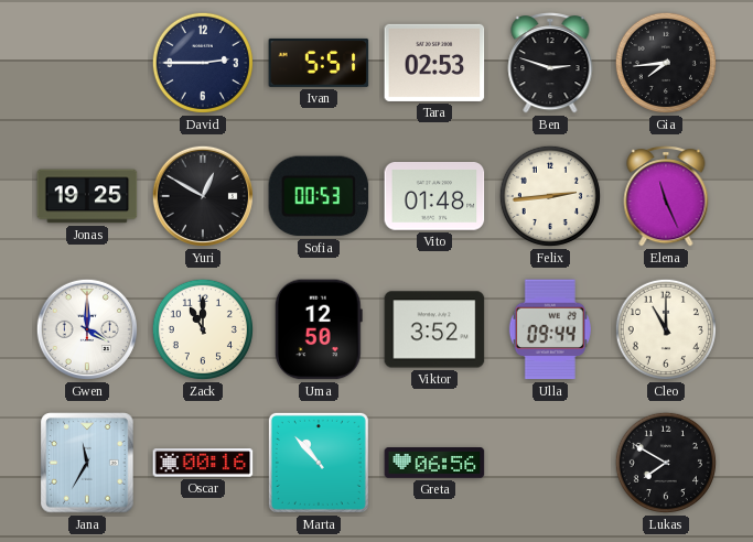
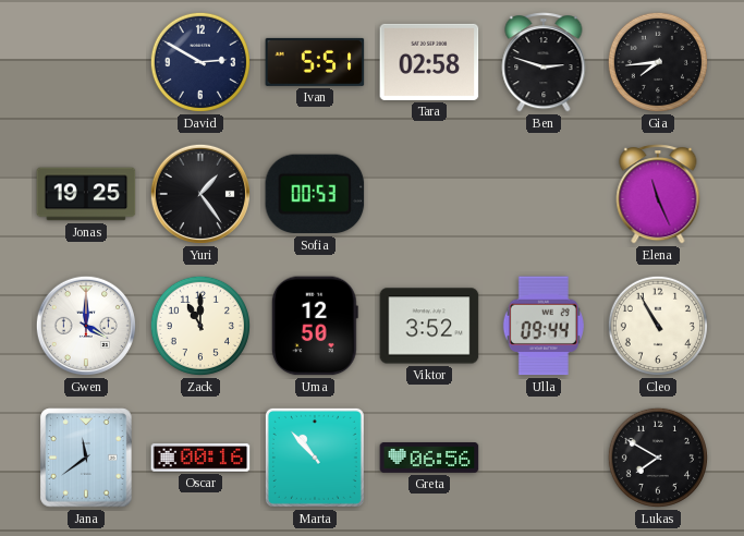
David: 2:45 -> 2:50 (200, 62)
Tara: 02:53 -> 02:58 (429, 62)
Yuri: 12:50 -> 1:24 (200, 194)
Vito: 01:48 -> none (434, 196)
Felix: 2:44 -> none (550, 196)
Cleo: 11:00 -> 10:55 (658, 326)
Jana: 11:35 -> 11:39 (86, 458)
